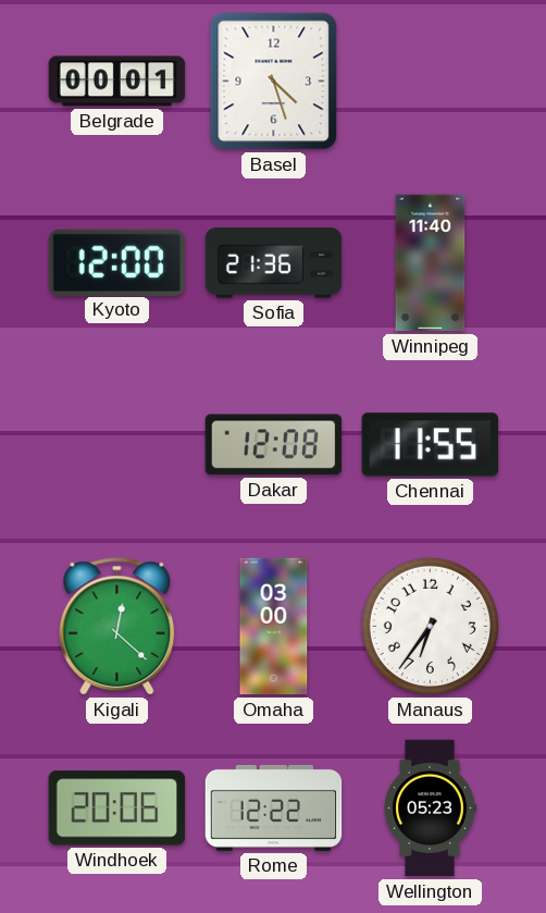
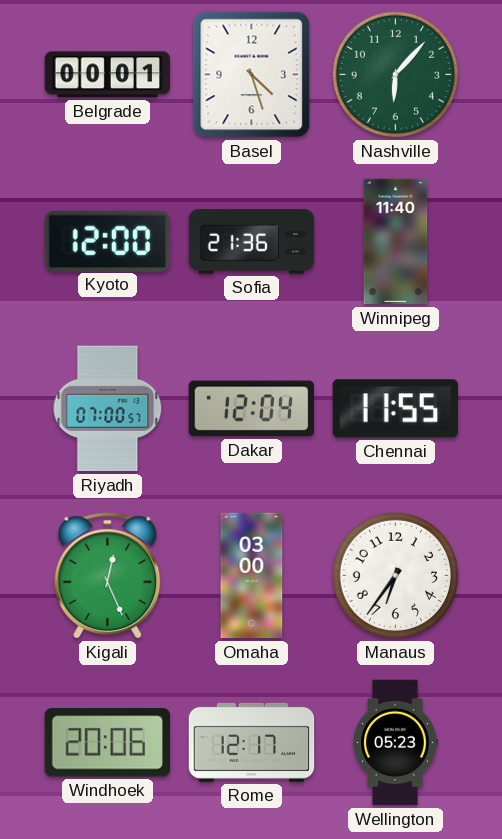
Nashville: none -> 6:07 (395, 74)
Riyadh: none -> 07:00 (108, 409)
Dakar: 12:08 -> 12:04 (252, 409)
Kigali: 12:22 -> 12:26 (108, 576)
Rome: 12:22 -> 12:17 (252, 742)
